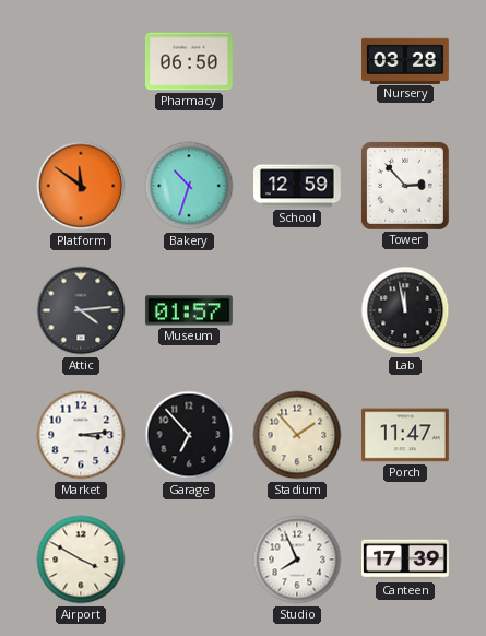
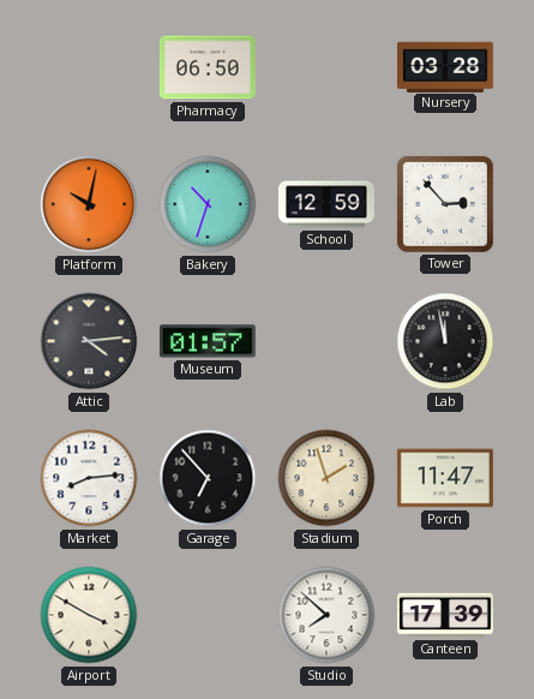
Platform: 11:51 -> 10:02 (89, 204)
Market: 3:14 -> 8:14 (89, 478)
Stadium: 1:53 -> 1:57 (326, 478)
Studio: 7:56 -> 7:52 (326, 615)
